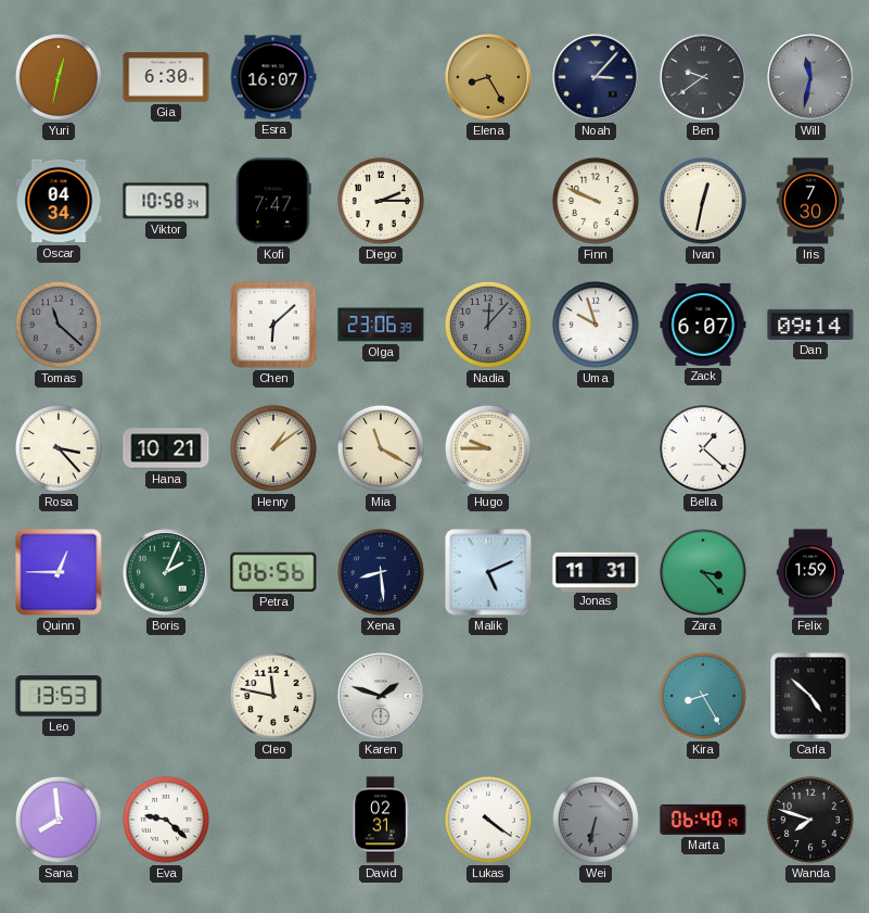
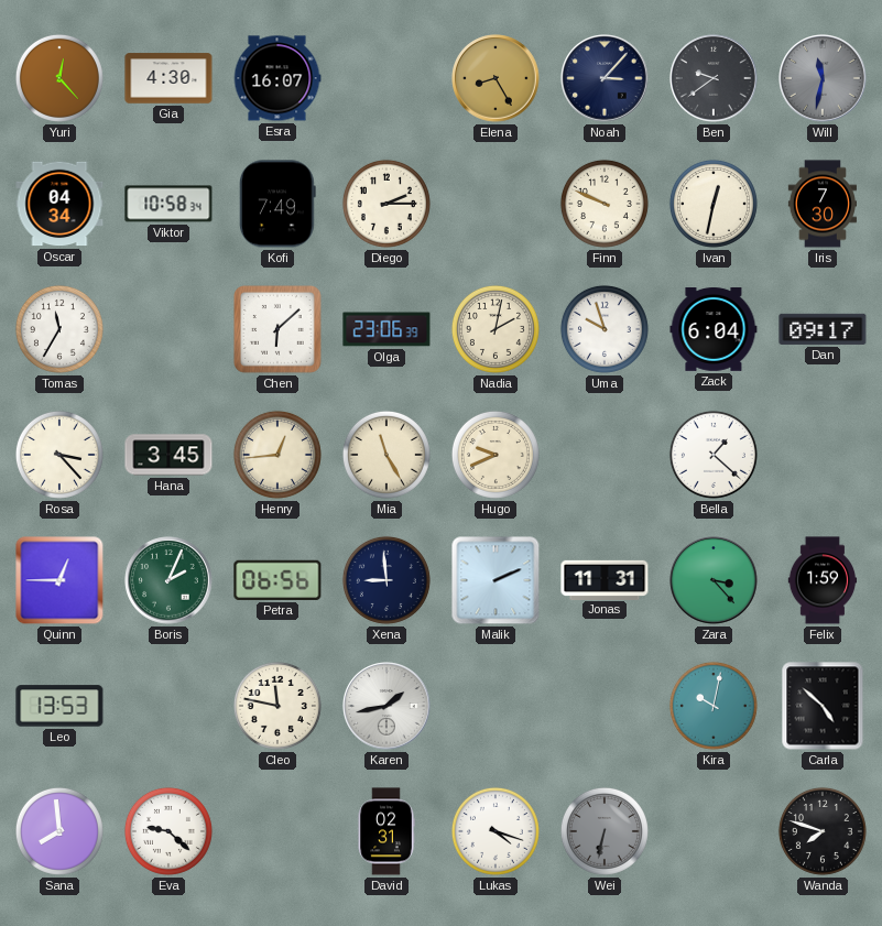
Yuri: 12:32 -> 12:23 (59, 78)
Gia: 6:30 -> 4:30 (168, 78)
Kofi: 7:47 -> 7:49 (279, 204)
Tomas: 11:22 -> 11:35 (59, 329)
Tomas dial: grey -> white (59, 329)
Nadia: 12:07 -> 2:02 (496, 329)
Nadia dial: grey -> cream (496, 329)
Zack: 6:07 -> 6:04 (714, 330)
Dan: 09:14 -> 09:17 (823, 329)
Hana: 10:21 -> 3:45 (168, 455)
Henry: 1:09 -> 12:44 (277, 455)
Mia: 11:20 -> 11:25 (386, 455)
Hugo: 9:45 -> 9:41 (496, 455)
Xena: 8:29 -> 8:59 (386, 580)
Malik: 5:11 -> 2:11 (496, 580)
Karen: 1:48 -> 1:43 (386, 706)
Kira: 8:25 -> 10:02 (714, 706)
Lukas: 4:21 -> 4:18 (496, 831)
Marta: 06:40 -> none (703, 820)
